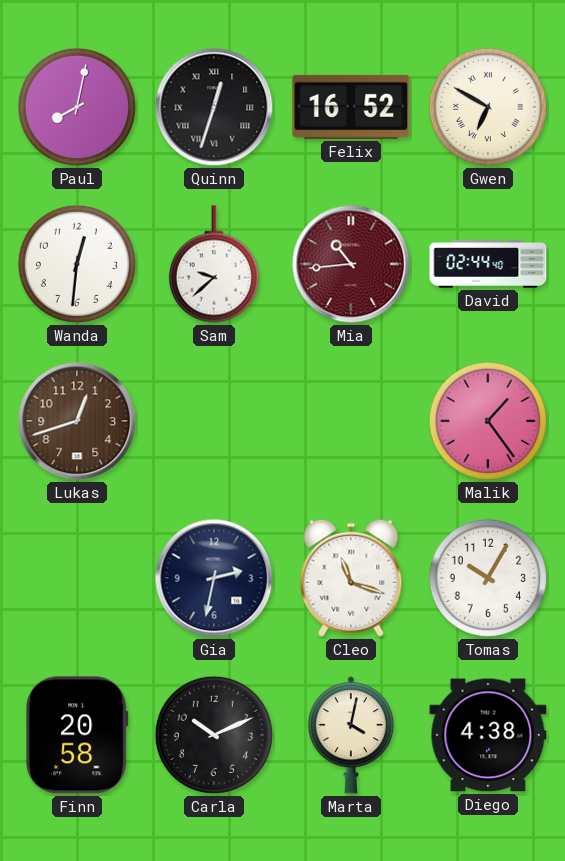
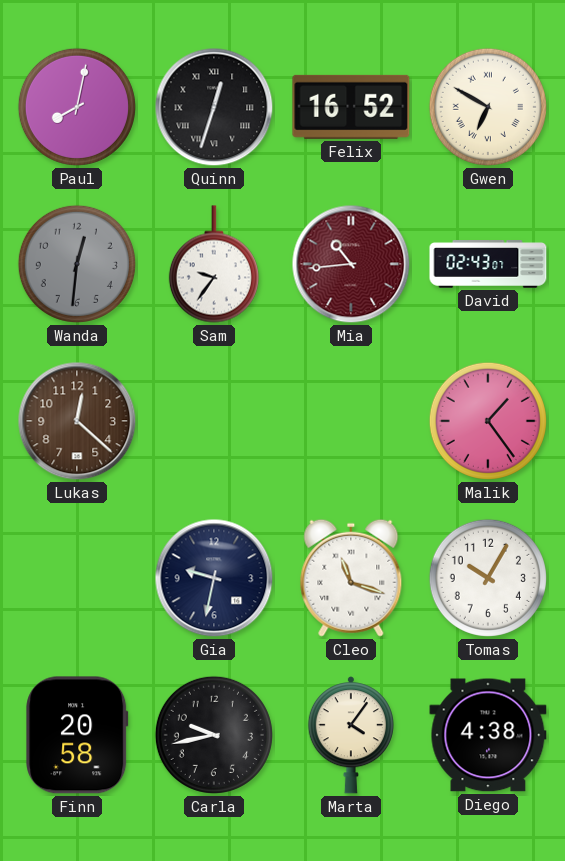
Wanda dial: white -> grey (77, 264)
Sam: 9:38 -> 9:36 (214, 264)
David: 02:44 -> 02:43 (488, 264)
Lukas: 12:42 -> 12:22 (77, 421)
Gia: 2:32 -> 9:32 (214, 578)
Carla: 10:11 -> 9:43 (214, 735)
Marta: 4:02 -> 4:06 (351, 735)
